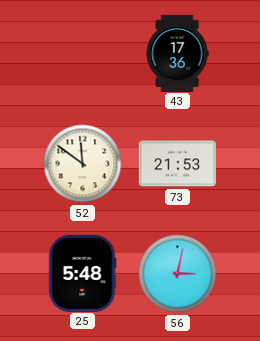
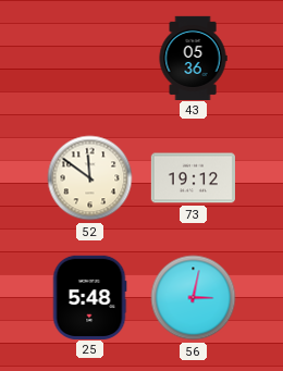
43: 17:36 -> 05:36 (193, 58)
73: 21:53 -> 19:12 (193, 178)
